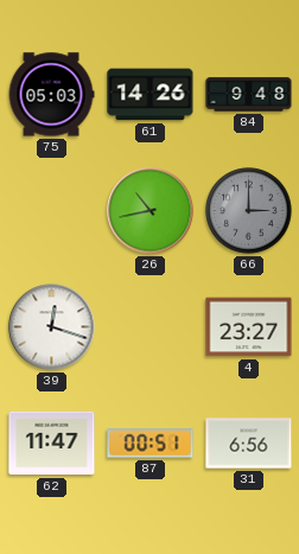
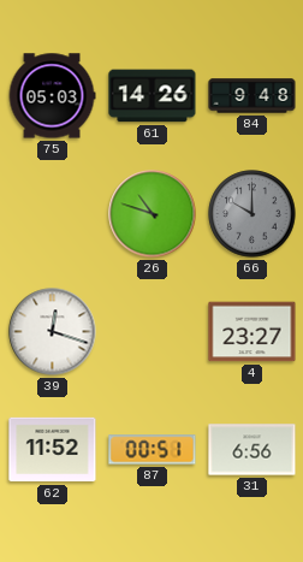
26: 10:43 -> 10:48 (153, 214)
66: 3:00 -> 10:00 (252, 214)
62: 11:47 -> 11:52 (53, 450)
